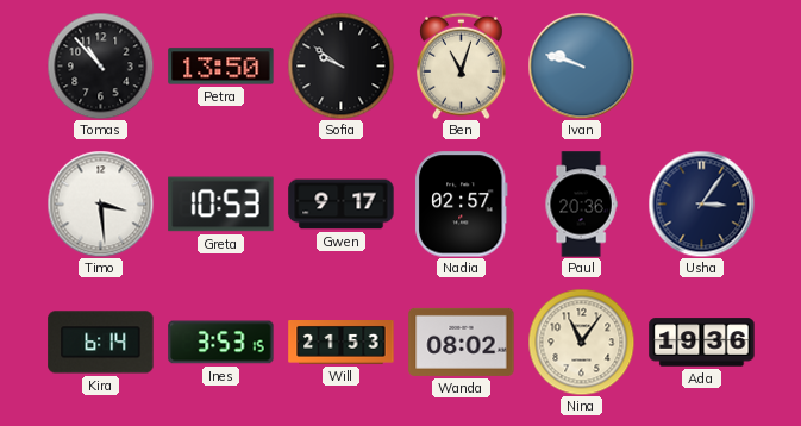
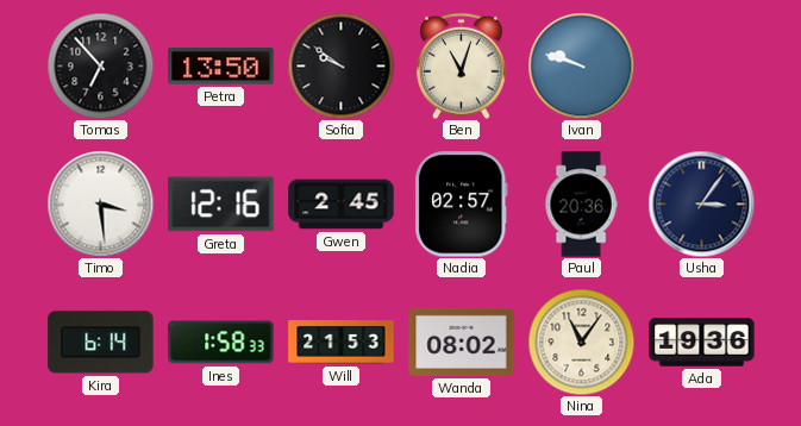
Tomas: 10:53 -> 6:53 (100, 65)
Greta: 10:53 -> 12:16 (221, 205)
Gwen: 9:17 -> 2:45 (342, 205)
Ines: 3:53 -> 1:58 (221, 343)
